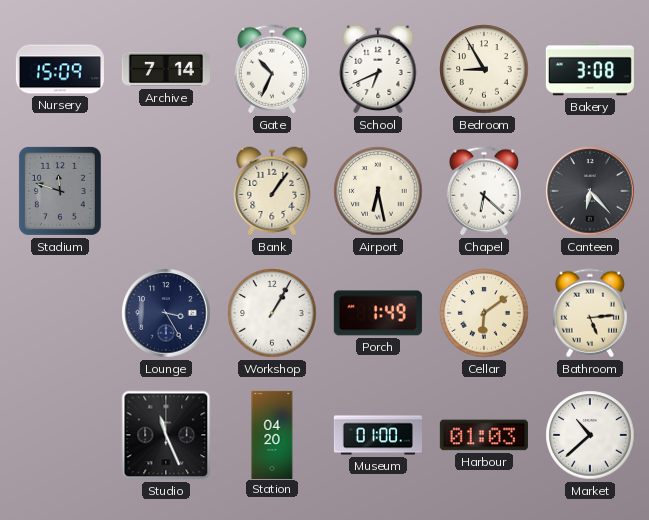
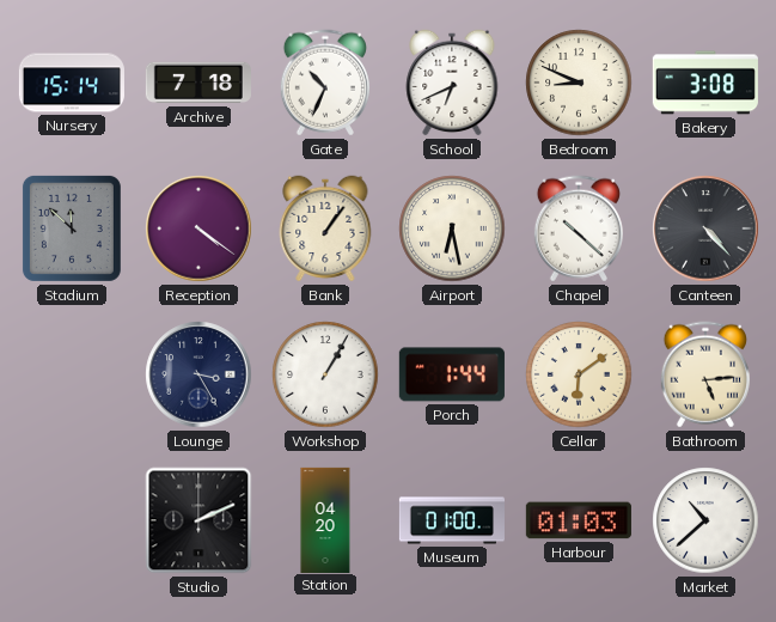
Nursery: 15:09 -> 15:14 (72, 83)
Archive: 7:14 -> 7:18 (198, 83)
Bedroom: 8:55 -> 8:49 (579, 83)
Stadium: 11:48 -> 11:52 (72, 228)
Reception: none -> 4:21 (198, 228)
Chapel: 6:22 -> 10:22 (579, 228)
Canteen: 6:23 -> 4:23 (705, 228)
Porch: 1:49 -> 1:44 (452, 374)
Studio: 11:26 -> 2:11 (198, 520)
